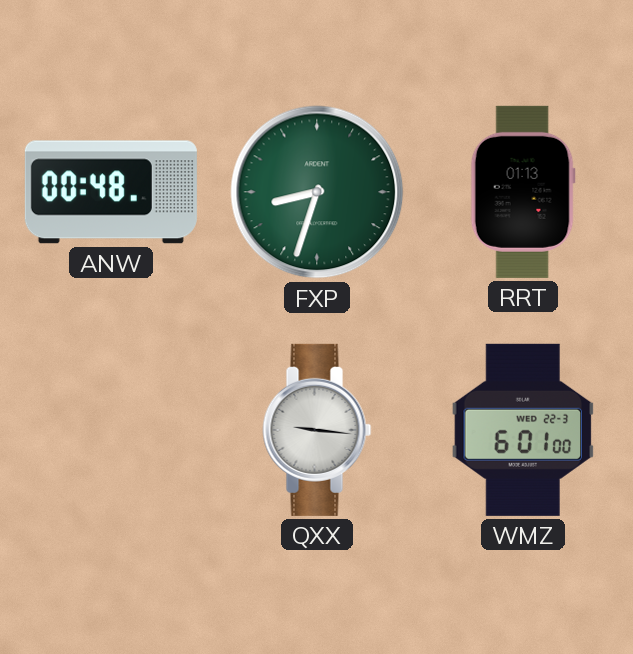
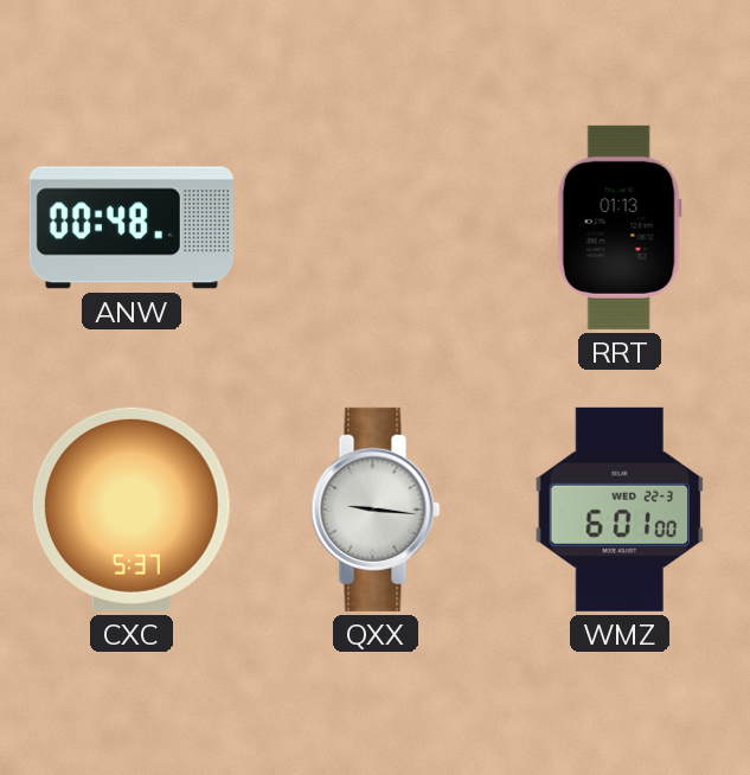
FXP: 8:33 -> none (317, 192)
CXC: none -> 5:37 (132, 510)
